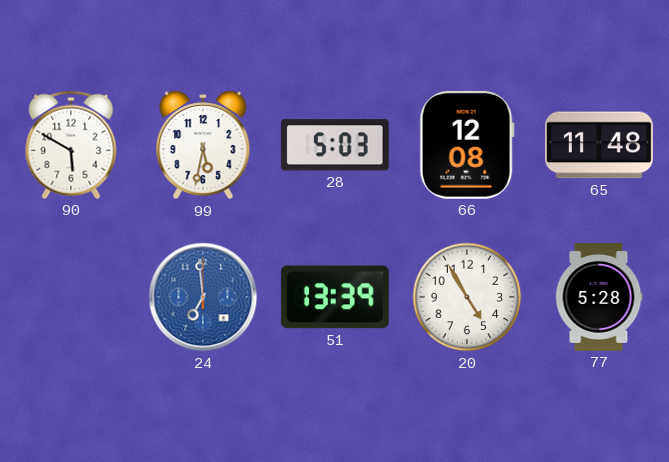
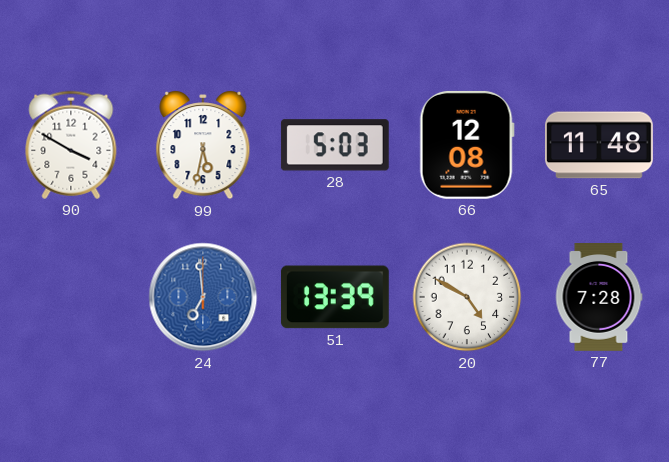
90: 5:50 -> 3:50 (71, 145)
20: 4:55 -> 4:50 (467, 297)
77: 5:28 -> 7:28 (599, 298)
